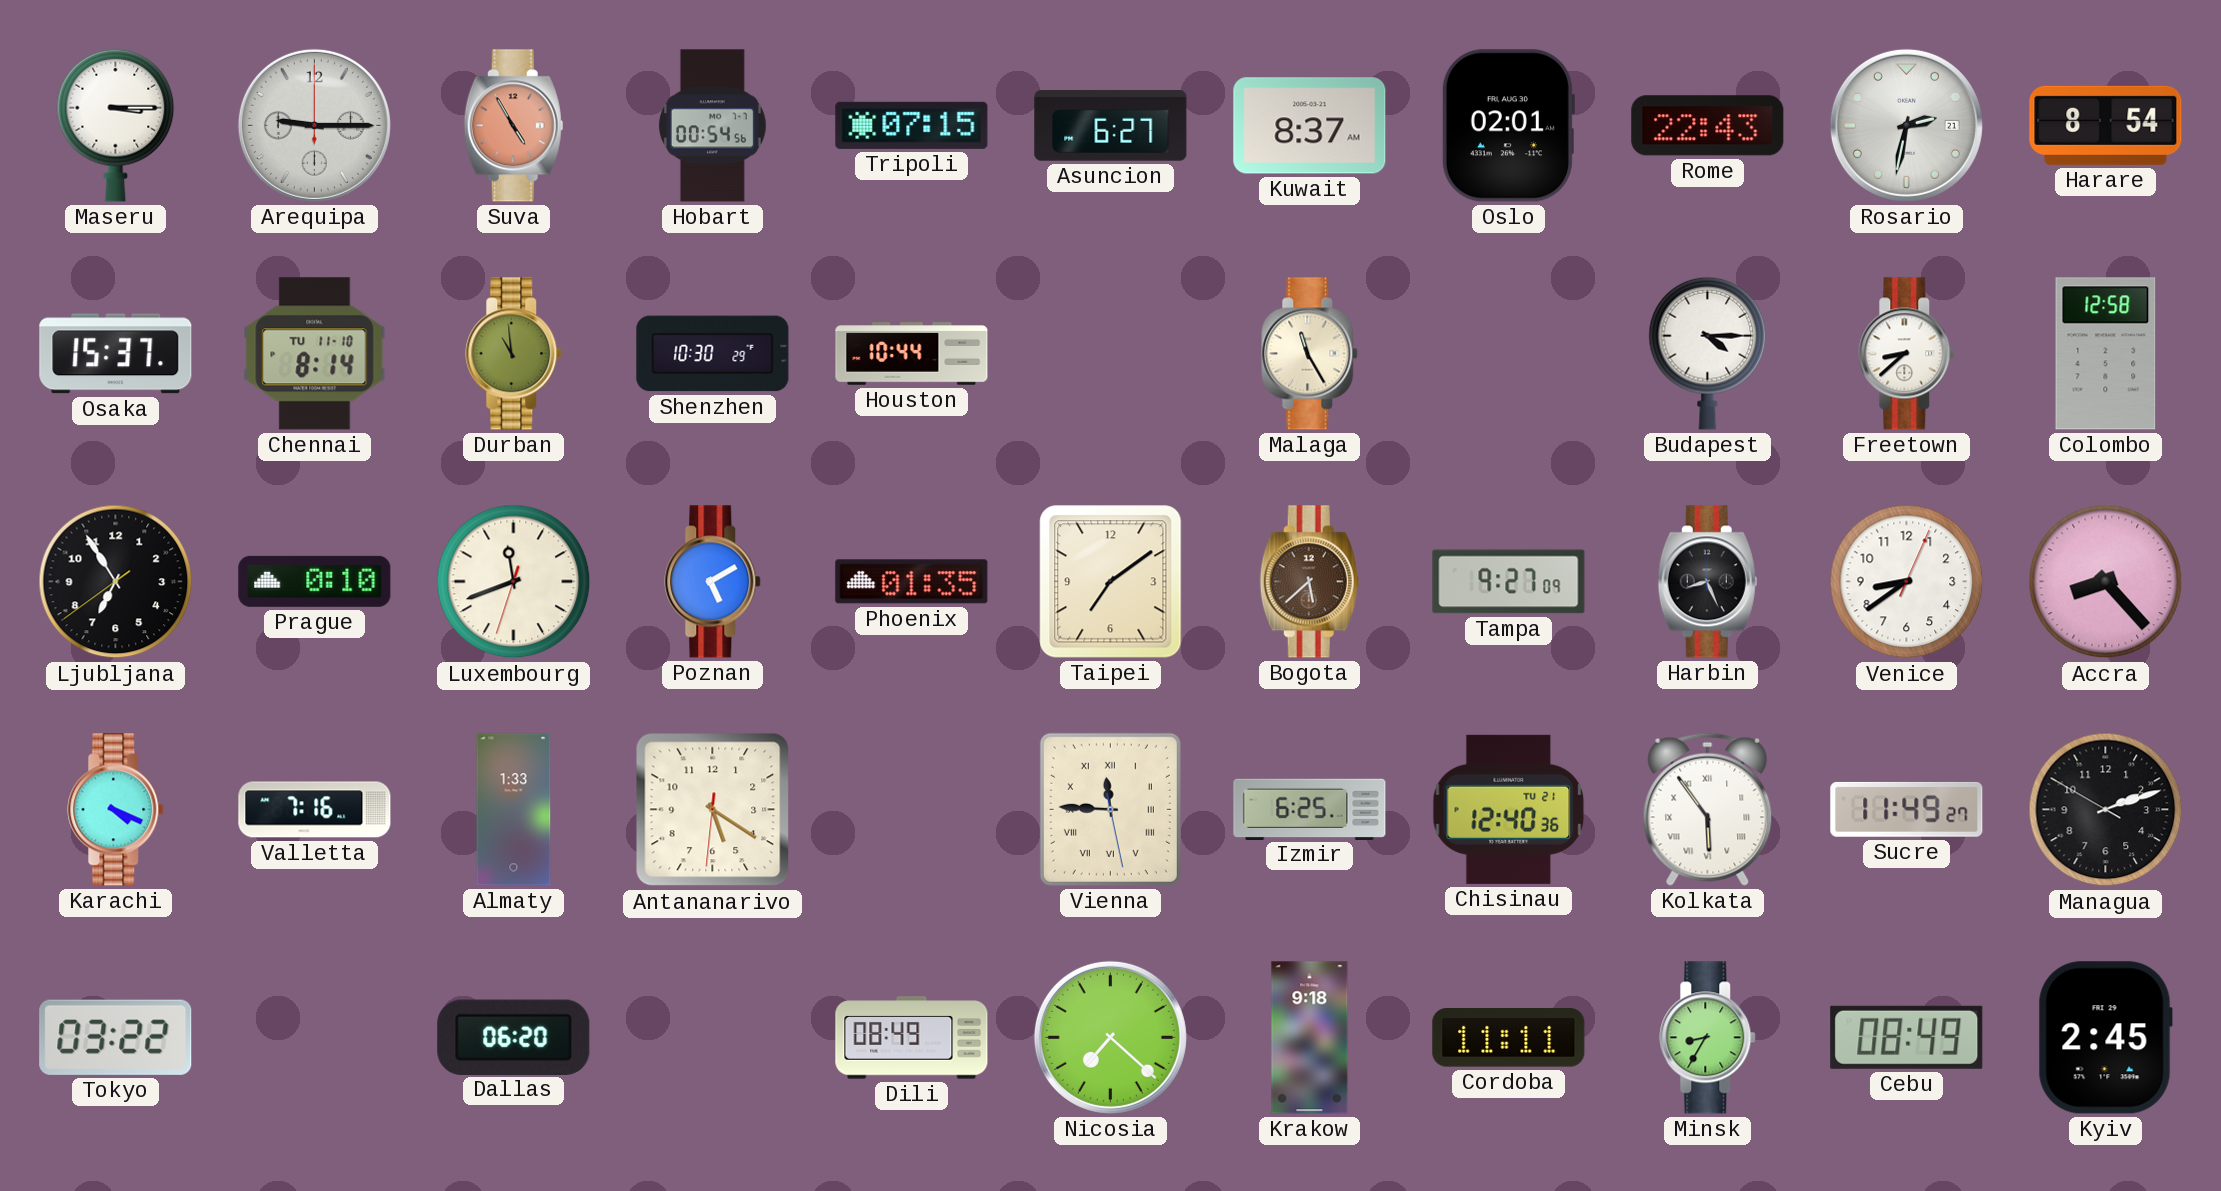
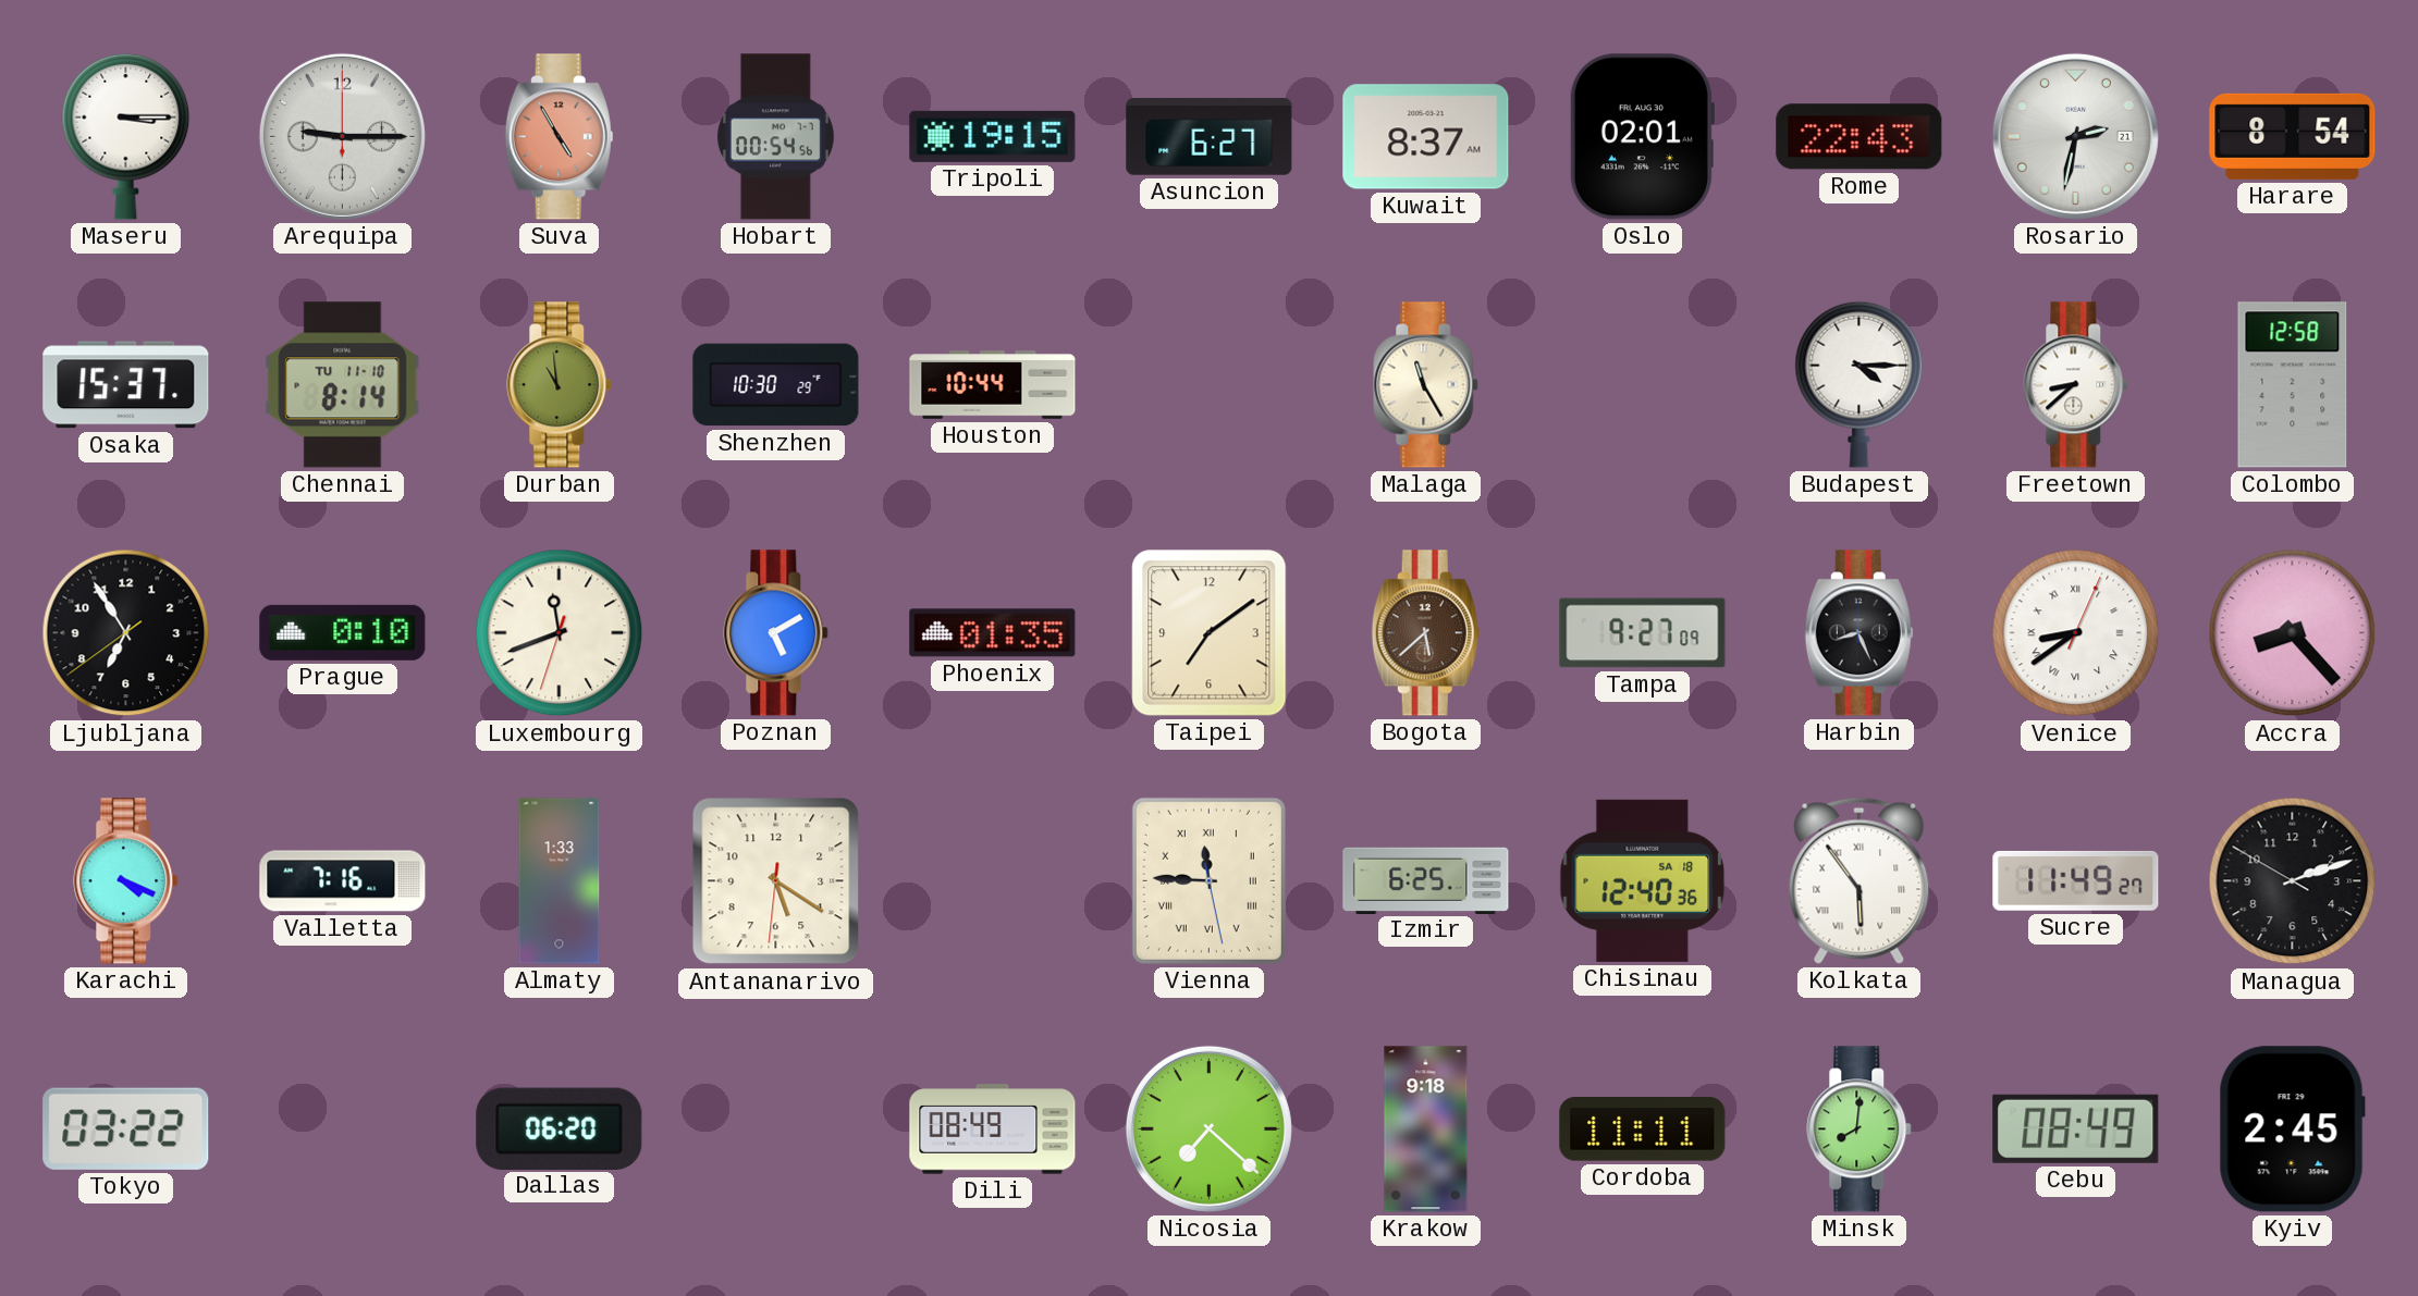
Tripoli: 07:15 -> 19:15 (993, 136)
Venice numerals: Arabic -> Roman (2076, 633)
Chisinau date: TU 21 -> SA 18 (1643, 880)
Minsk: 8:35 -> 8:01 (1859, 1130)
